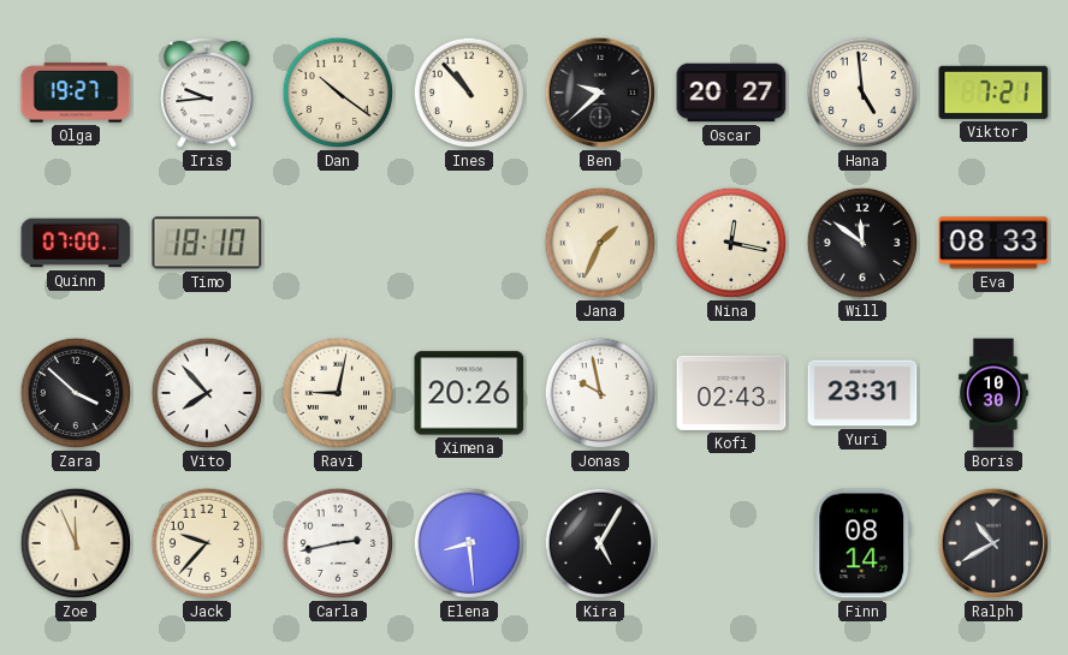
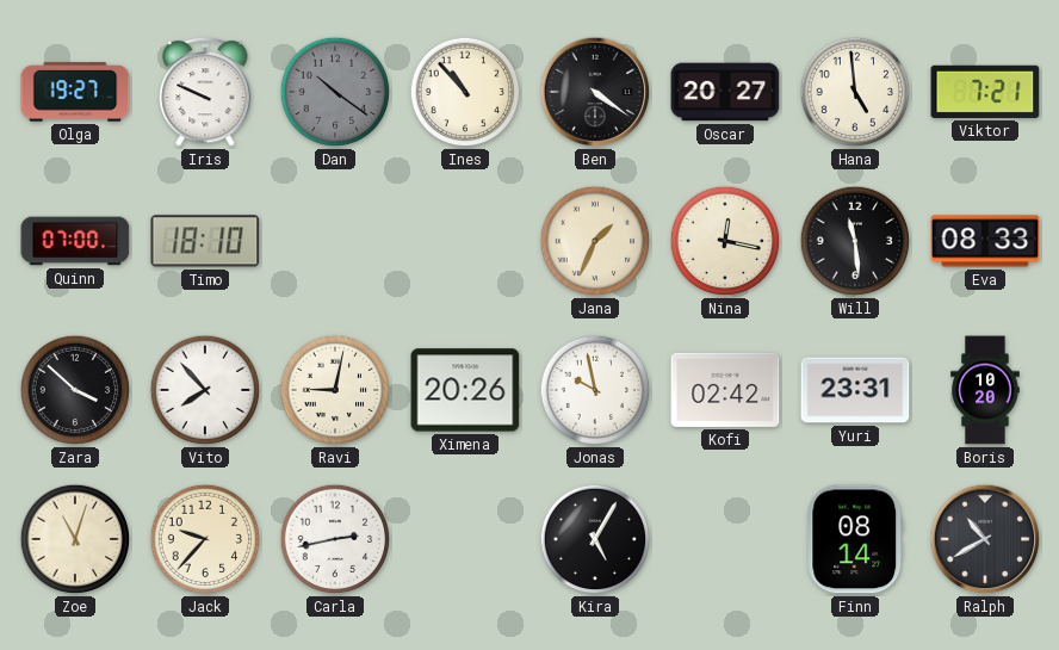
Iris: 9:44 -> 9:49 (205, 92)
Dan dial: cream -> grey (335, 92)
Ben: 9:38 -> 4:21 (595, 92)
Will: 11:51 -> 11:29 (855, 241)
Kofi: 02:43 -> 02:42 (725, 390)
Boris: 10:30 -> 10:20 (985, 390)
Zoe: 11:56 -> 11:03 (75, 539)
Elena: 8:29 -> none (469, 543)
